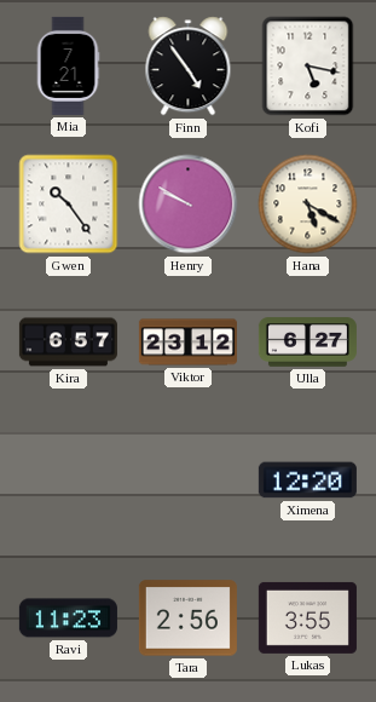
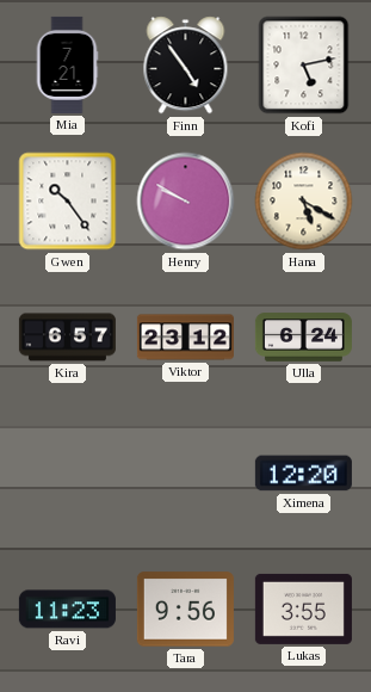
Kofi: 5:17 -> 5:13 (304, 66)
Ulla: 6:27 -> 6:24 (303, 338)
Tara: 2:56 -> 9:56 (185, 610)
